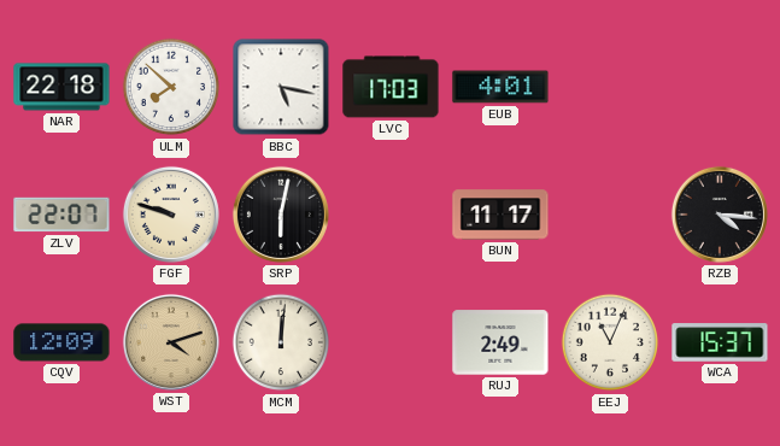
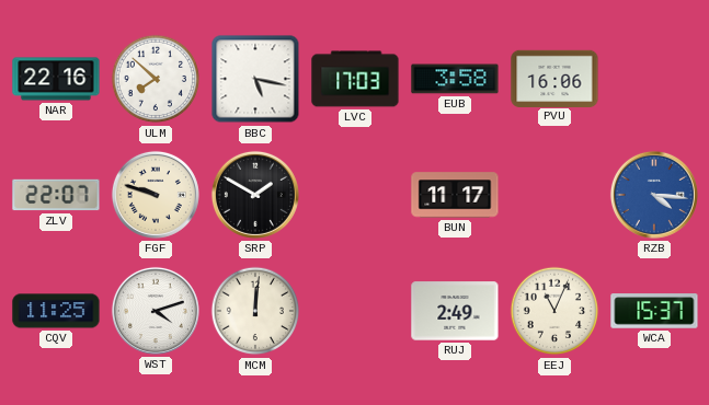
NAR: 22:18 -> 22:16 (56, 79)
EUB: 4:01 -> 3:58 (455, 79)
PVU: none -> 16:06 (554, 78)
SRP: 6:02 -> 1:50 (255, 195)
RZB dial: black -> blue (654, 195)
CQV: 12:09 -> 11:25 (56, 311)
WST dial: champagne -> white (156, 311)
